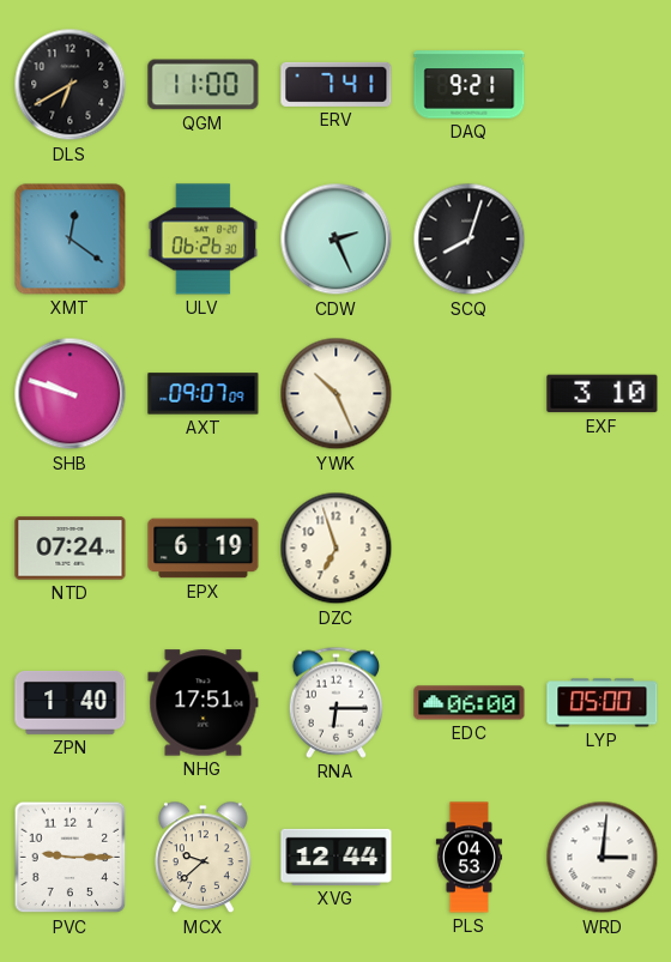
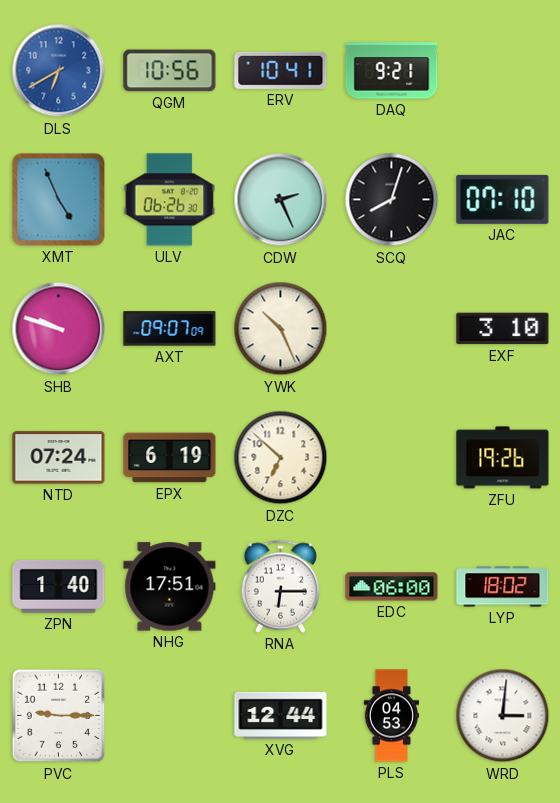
DLS dial: black -> blue (59, 71)
QGM: 11:00 -> 10:56 (170, 71)
ERV: 7:41 -> 10:41 (281, 70)
XMT: 12:21 -> 4:56 (59, 200)
JAC: none -> 07:10 (503, 199)
DZC: 6:57 -> 6:52 (281, 458)
ZFU: none -> 19:26 (503, 458)
LYP: 05:00 -> 18:02 (503, 587)
MCX: 9:38 -> none (204, 858)
